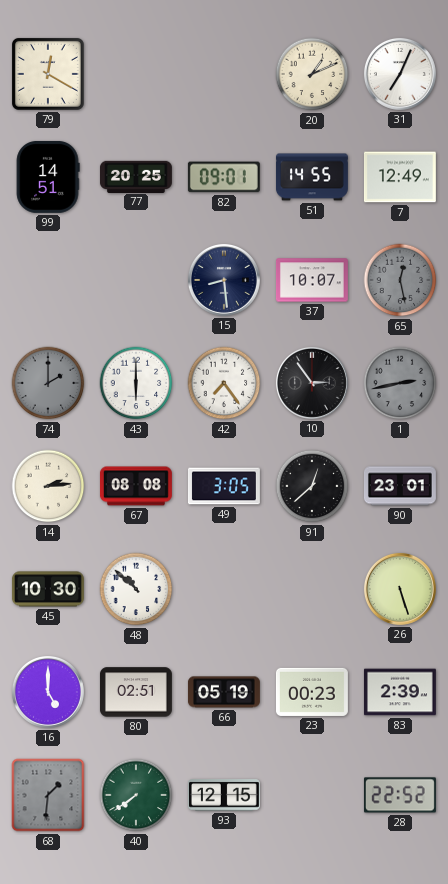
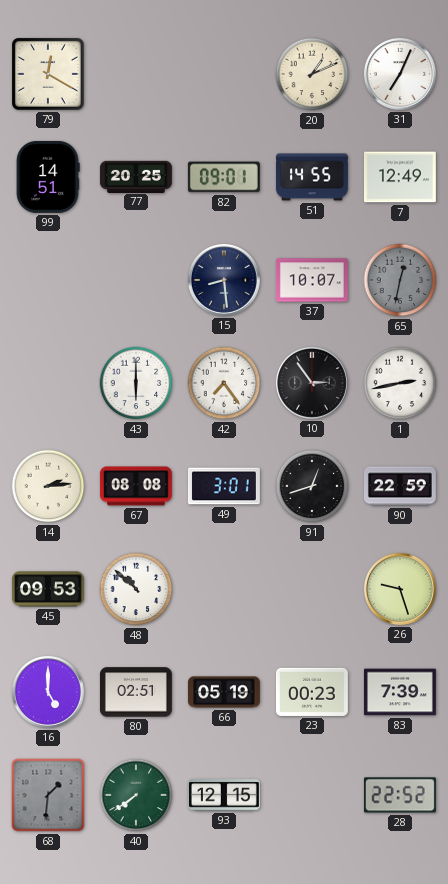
65: 12:28 -> 12:32 (400, 280)
74: 2:00 -> none (48, 383)
1 dial: grey -> white (400, 383)
49: 3:05 -> 3:01 (224, 486)
91: 12:38 -> 12:42 (312, 486)
90: 23:01 -> 22:59 (400, 486)
45: 10:30 -> 09:53 (48, 589)
26: 5:27 -> 9:27 (400, 589)
83: 2:39 -> 7:39 (400, 692)
